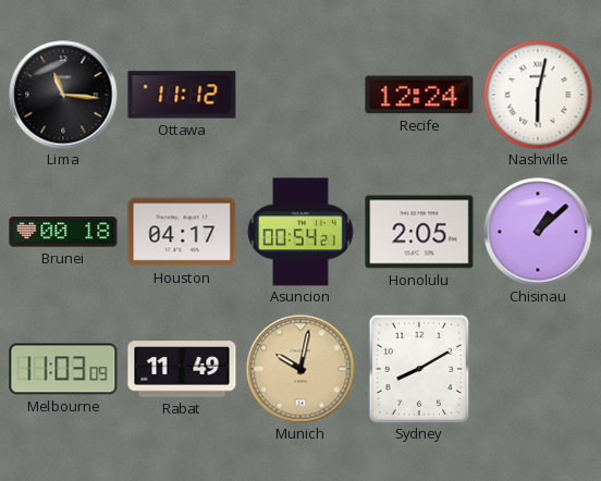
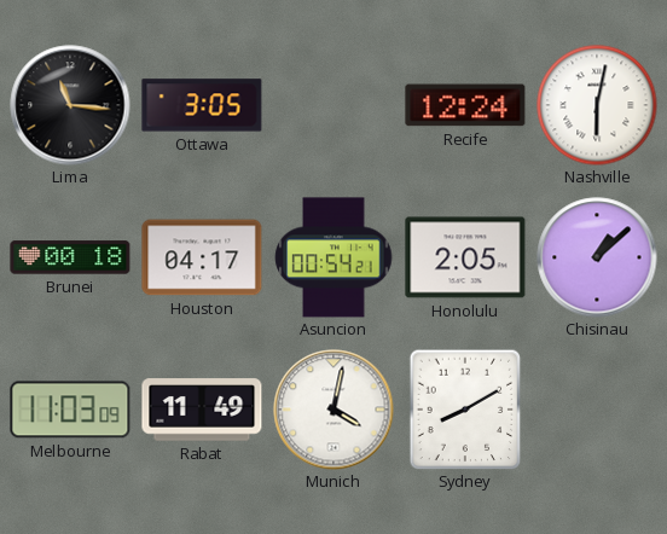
Ottawa: 11:12 -> 3:05 (202, 105)
Munich: 10:02 -> 4:02 (333, 410)
Munich dial: champagne -> white (333, 410)
